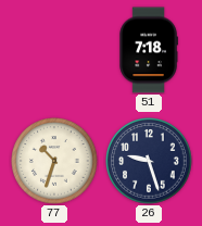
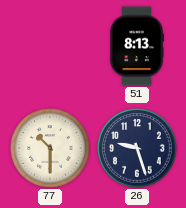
51: 7:18 -> 8:13 (137, 46)
77: 10:33 -> 10:30 (50, 148)
